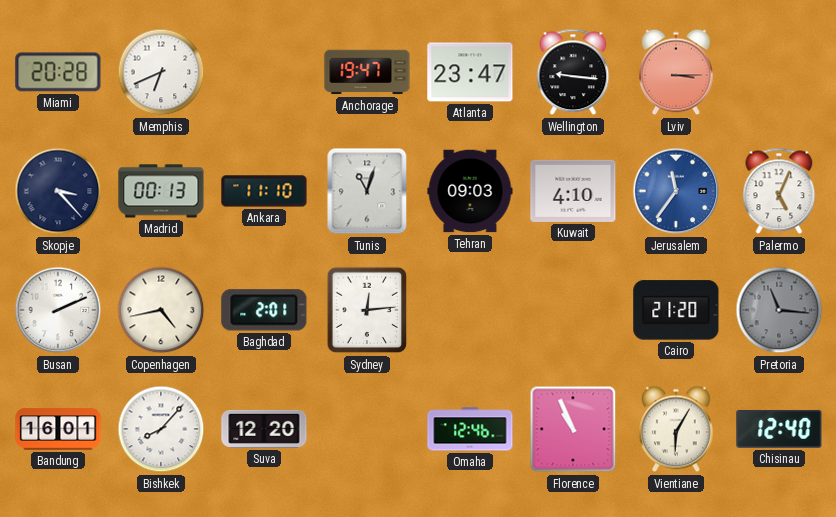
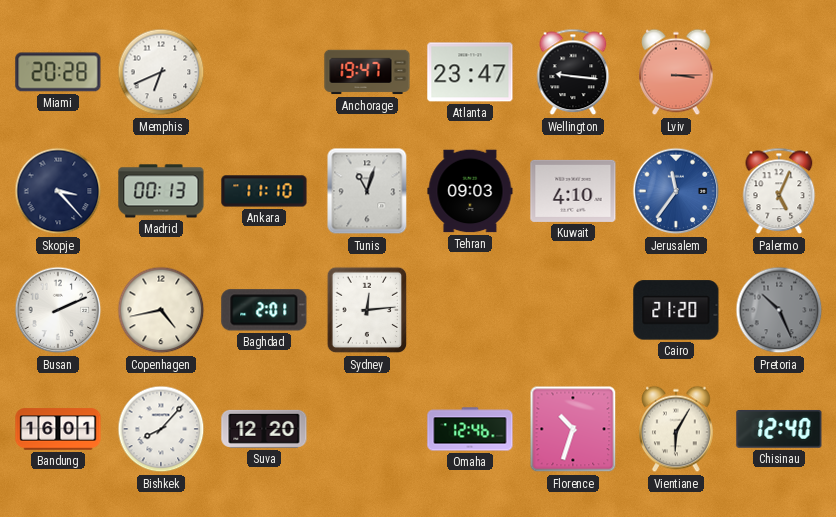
Pretoria: 11:16 -> 10:26 (779, 310)
Florence: 10:56 -> 10:33 (573, 429)
